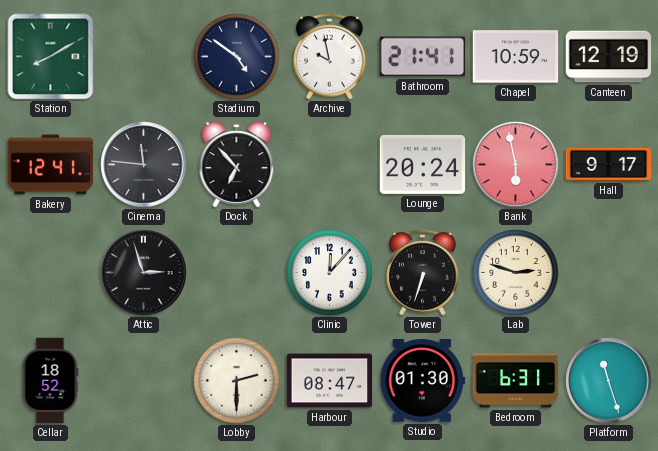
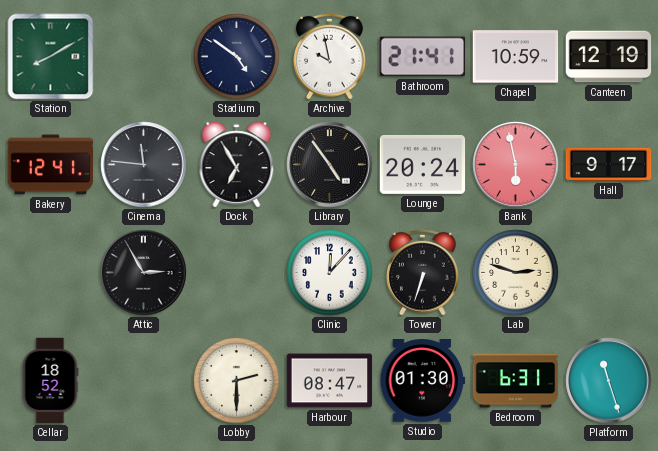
Dock: 6:53 -> 6:55 (237, 165)
Library: none -> 4:54 (330, 165)
Attic: 2:57 -> 2:55 (144, 273)
